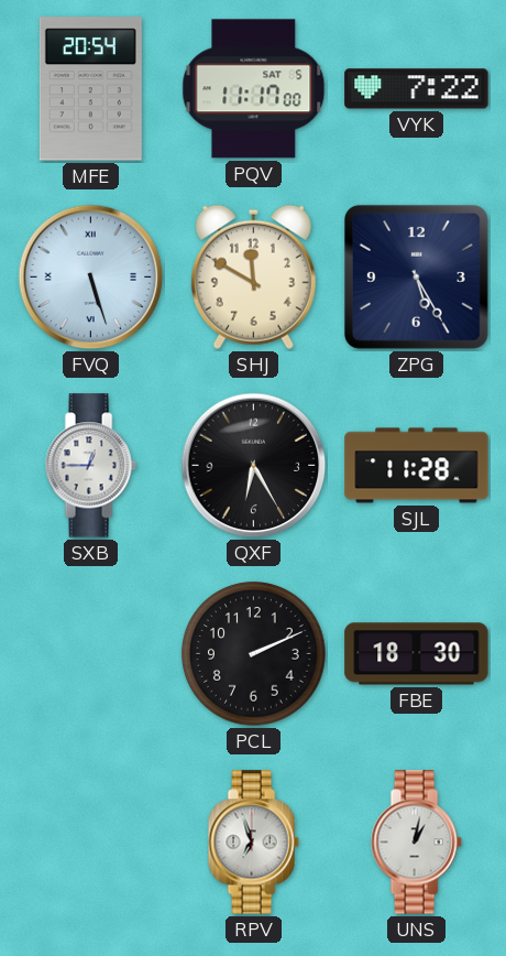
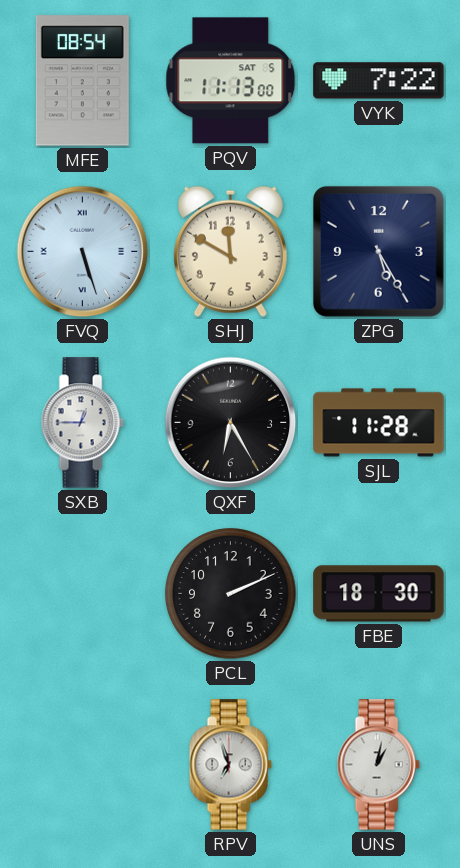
MFE: 20:54 -> 08:54 (82, 81)
PQV: 11:17 -> 11:13 (231, 81)
